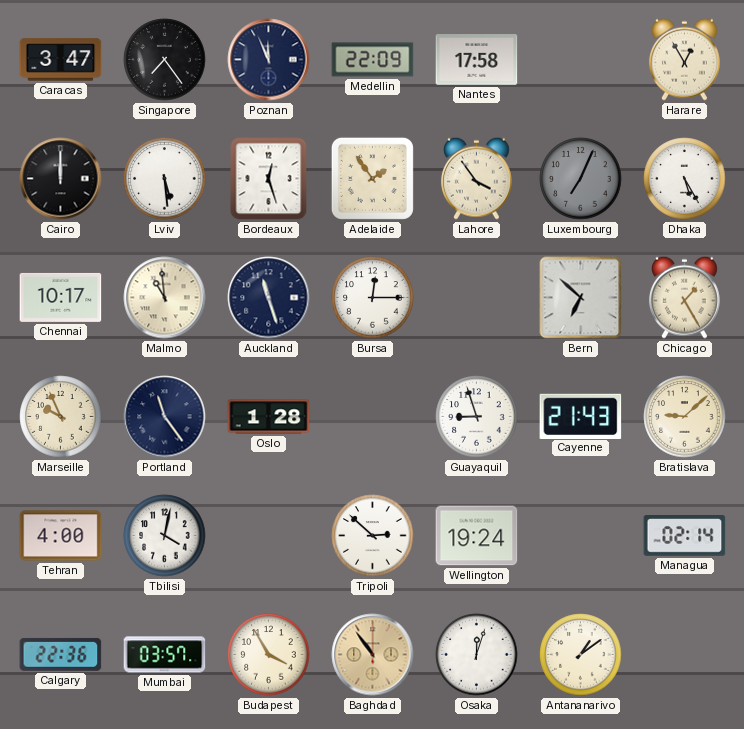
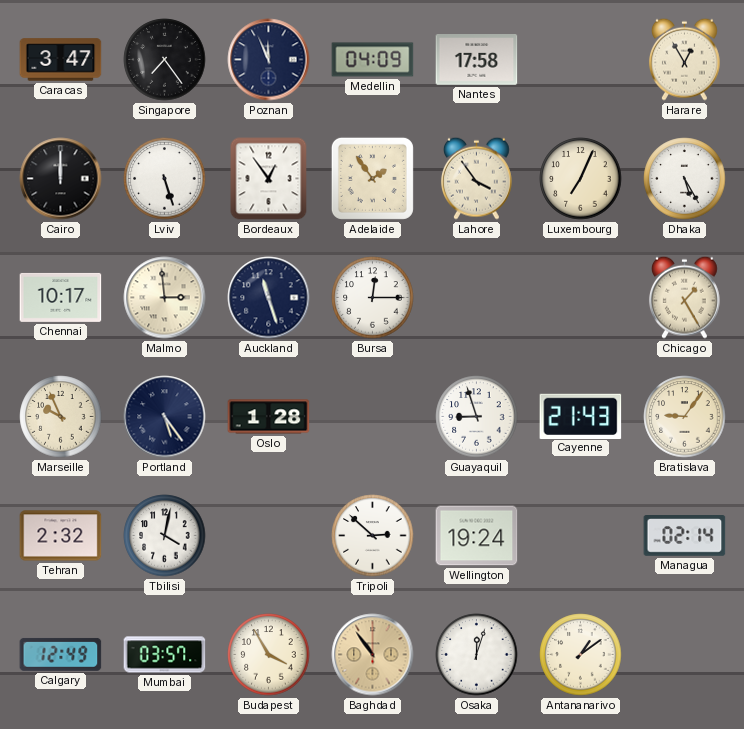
Medellin: 22:09 -> 04:09 (373, 60)
Lviv: 5:29 -> 5:27 (165, 179)
Bordeaux: 12:27 -> 12:54 (269, 179)
Luxembourg dial: grey -> cream (581, 179)
Malmo: 10:59 -> 2:59 (165, 298)
Bern: 6:52 -> none (581, 298)
Portland: 11:24 -> 5:24 (165, 417)
Bratislava: 9:08 -> 9:06 (685, 417)
Tehran: 4:00 -> 2:32 (61, 536)
Calgary: 22:36 -> 12:49 (61, 654)
